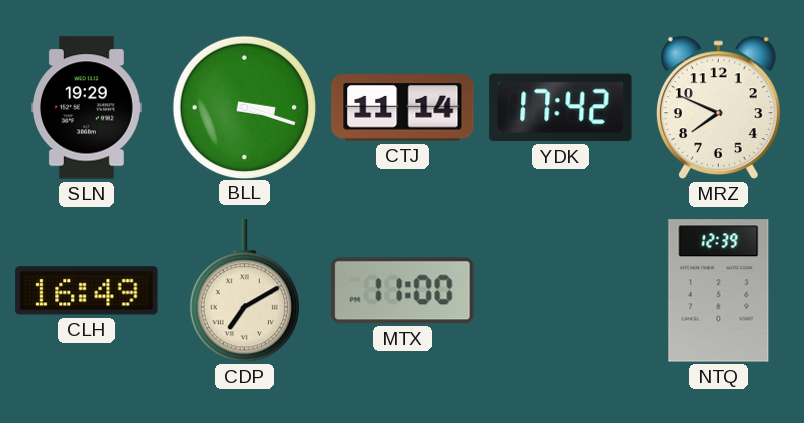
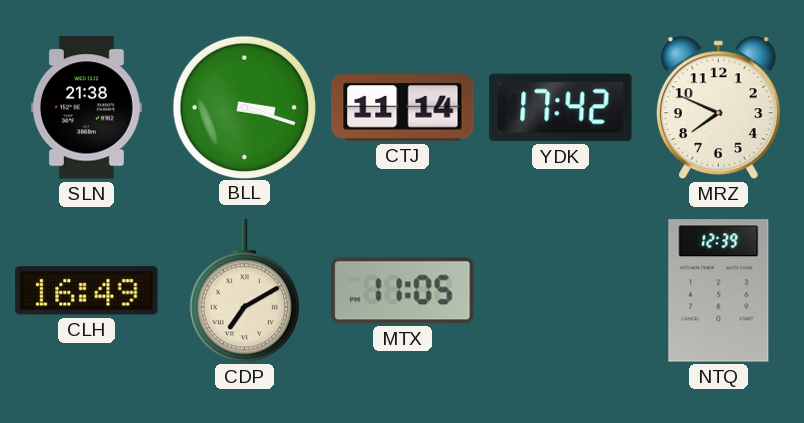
SLN: 19:29 -> 21:38 (86, 108)
MTX: 11:00 -> 11:05 (403, 291)
